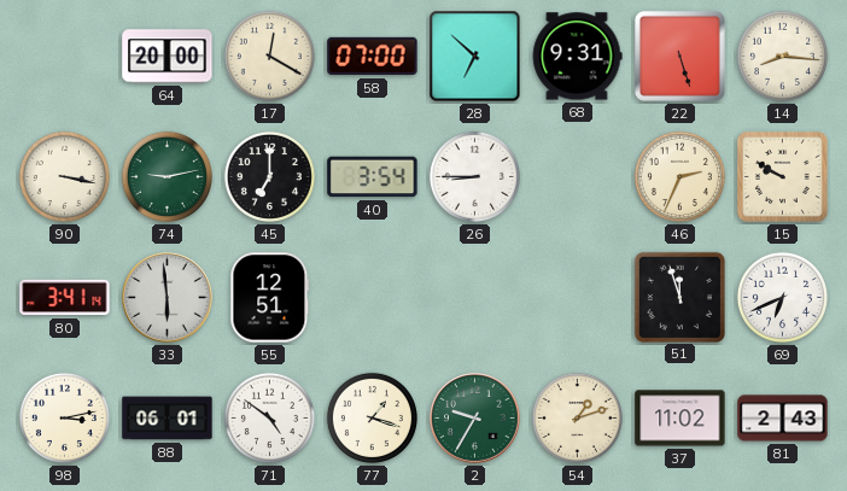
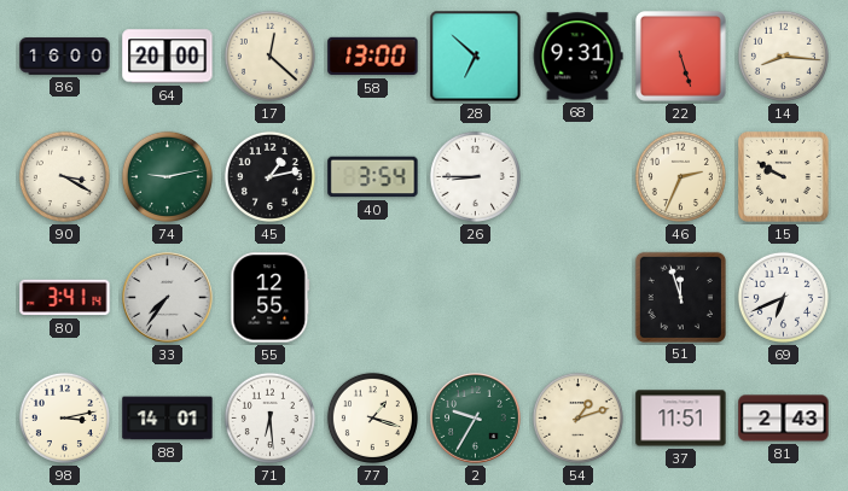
86: none -> 16:00 (65, 57)
17: 12:20 -> 12:22 (269, 55)
58: 07:00 -> 13:00 (373, 57)
90: 3:17 -> 3:20 (64, 176)
45: 7:00 -> 1:13 (269, 176)
33: 5:59 -> 7:36 (168, 298)
55: 12:51 -> 12:55 (271, 298)
88: 06:01 -> 14:01 (168, 419)
71: 4:51 -> 6:29 (269, 417)
37: 11:02 -> 11:51 (681, 419)
